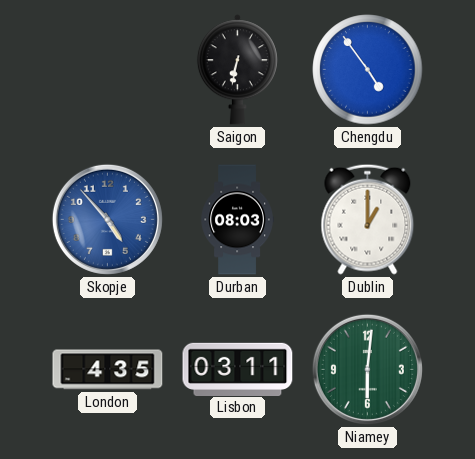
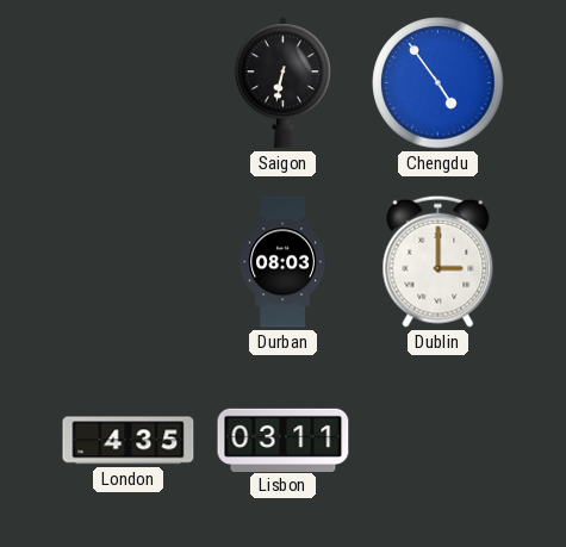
Skopje: 4:53 -> none (107, 219)
Dublin: 1:00 -> 3:00 (439, 261)
Niamey: 6:01 -> none (367, 369)
